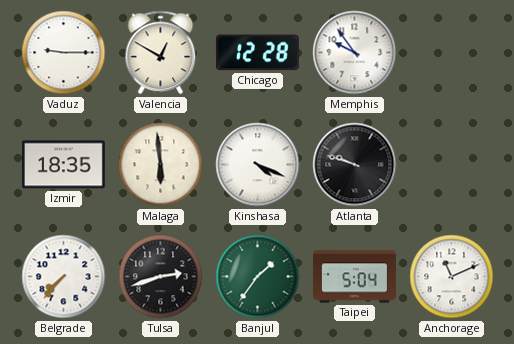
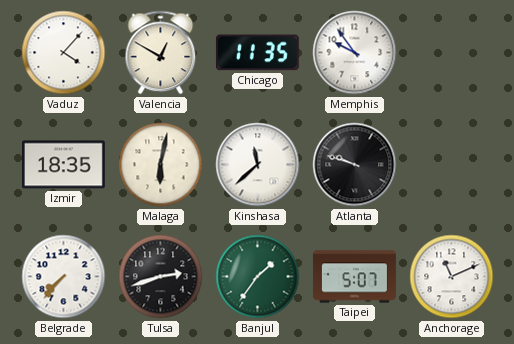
Vaduz: 9:15 -> 4:07 (64, 53)
Chicago: 12:28 -> 11:35 (257, 53)
Malaga: 5:59 -> 6:02 (161, 165)
Kinshasa: 4:19 -> 11:38 (258, 165)
Taipei: 5:04 -> 5:07 (354, 277)
